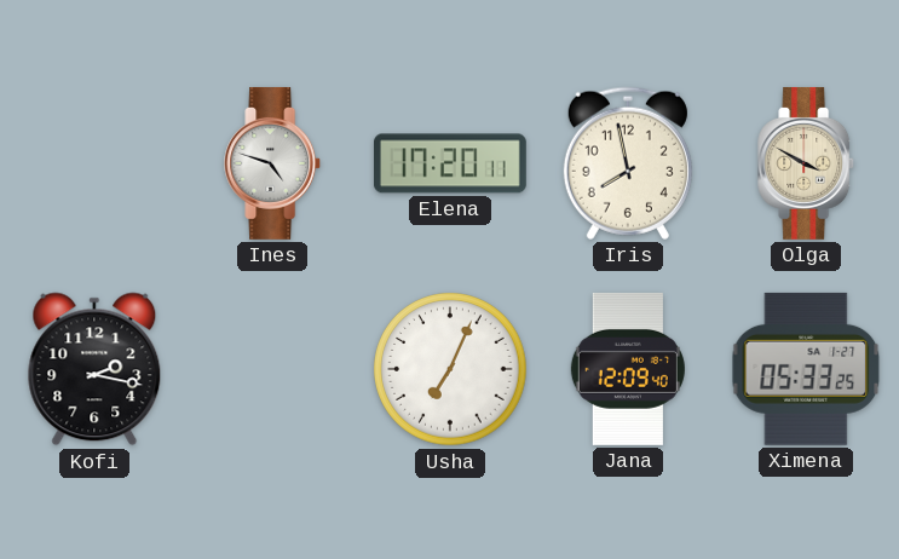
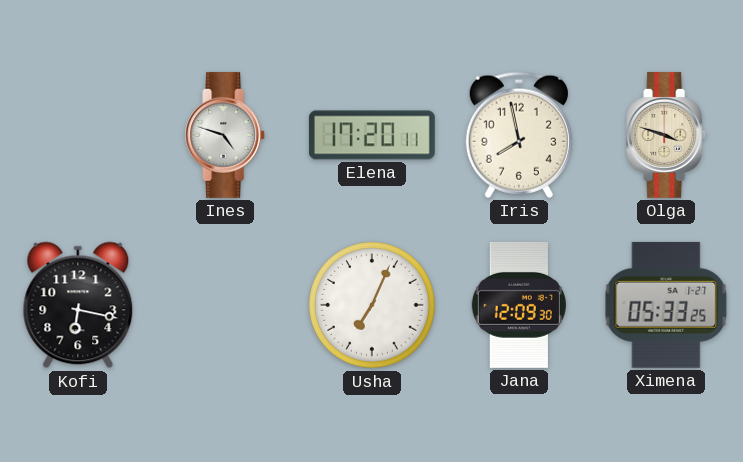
Olga: 3:50 -> 3:48 (667, 135)
Kofi: 2:17 -> 6:17 (78, 305)
Jana: 12:09:40 -> 12:09:30 (519, 305)
